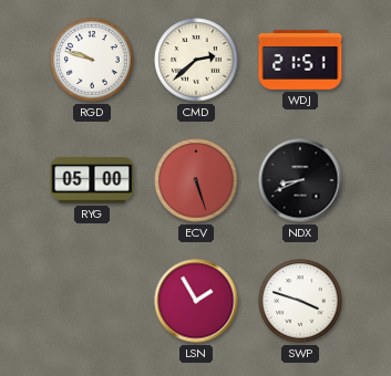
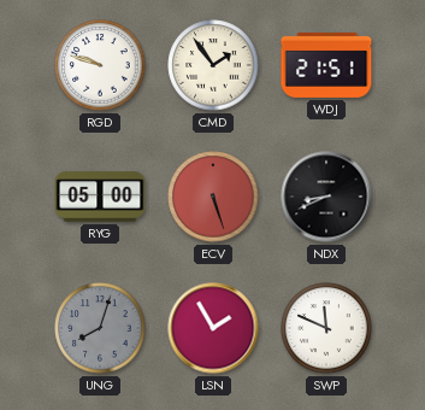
CMD: 2:38 -> 1:54 (213, 65)
UNG: none -> 8:03 (100, 328)
SWP: 3:48 -> 11:49 (326, 328)
